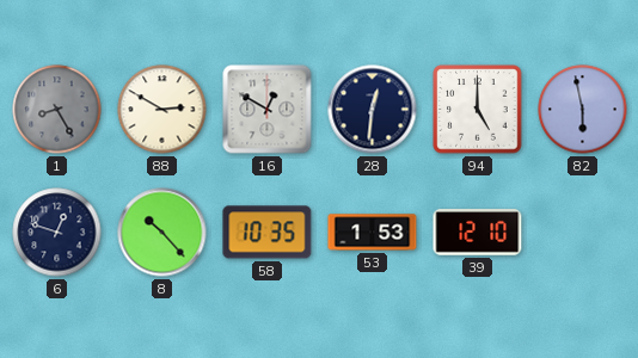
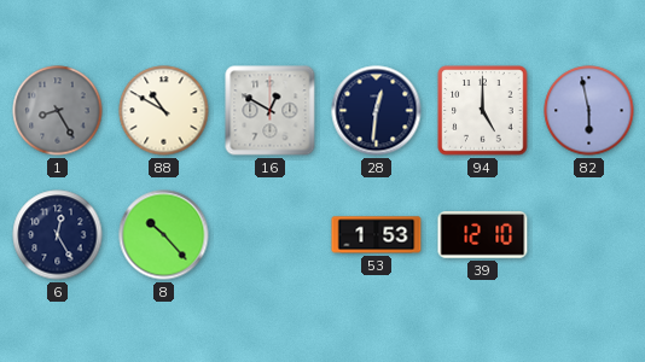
88: 2:50 -> 10:50 (164, 111)
6: 12:48 -> 12:25 (58, 235)
58: 10:35 -> none (268, 233)
